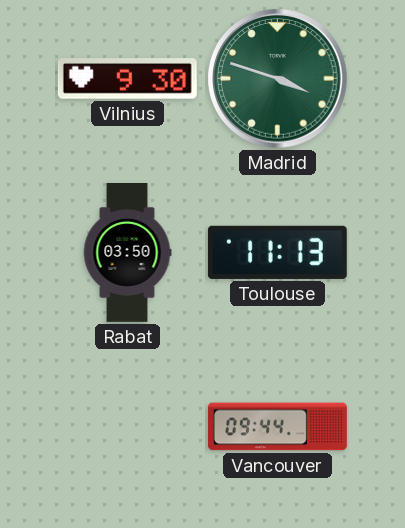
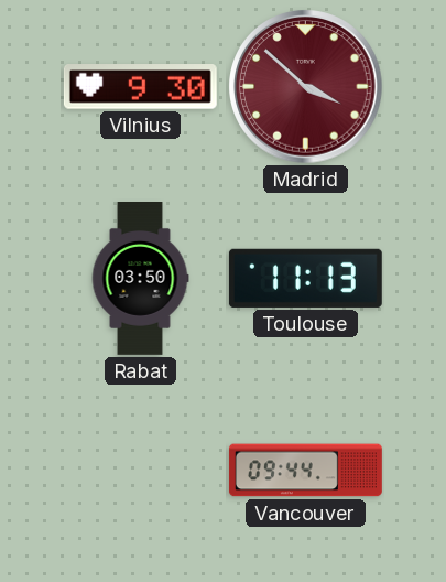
Madrid: 3:48 -> 3:52 (306, 87)
Madrid dial: green -> burgundy (306, 87)
